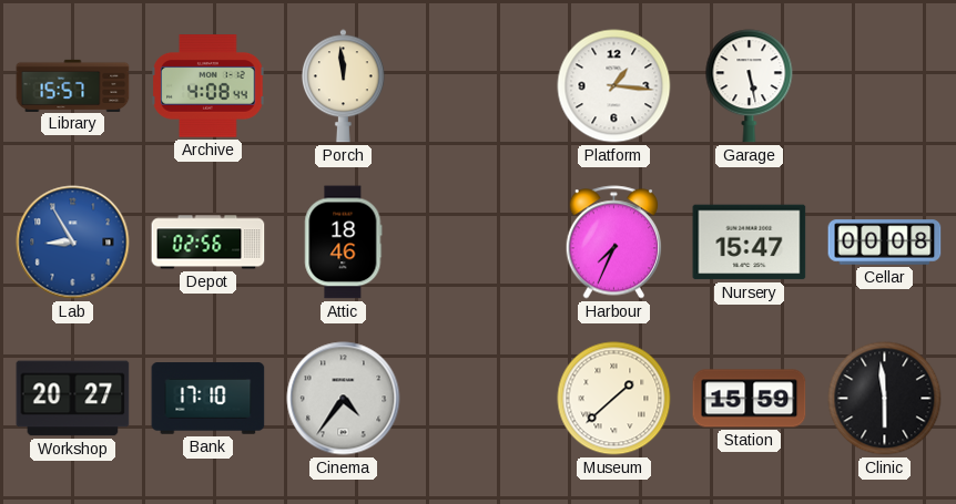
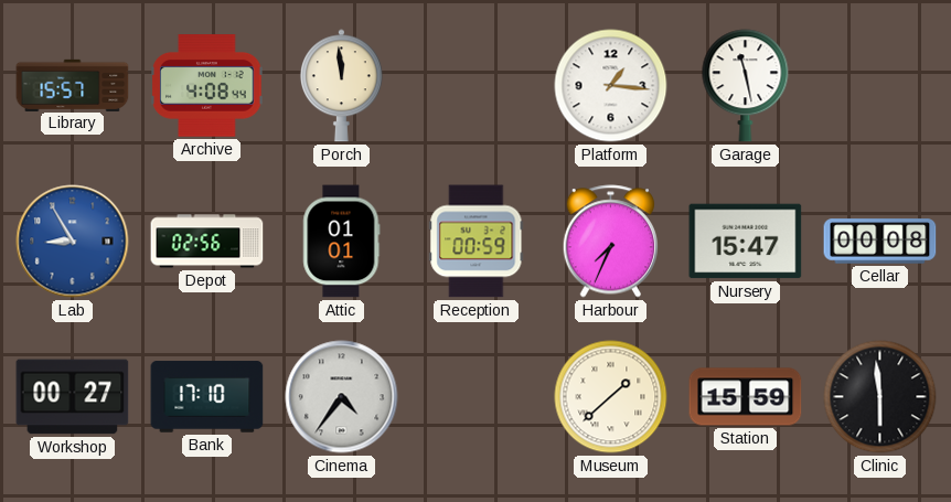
Garage: 5:28 -> 11:28 (746, 86)
Attic: 18:46 -> 01:01 (342, 242)
Reception: none -> 00:59 (477, 242)
Workshop: 20:27 -> 00:27 (73, 397)
